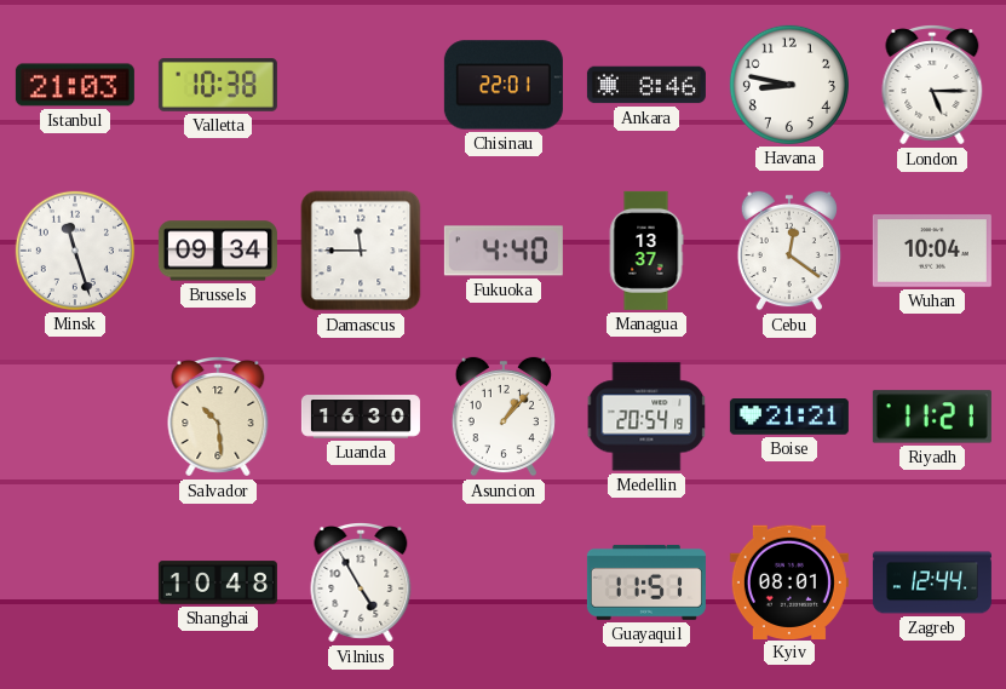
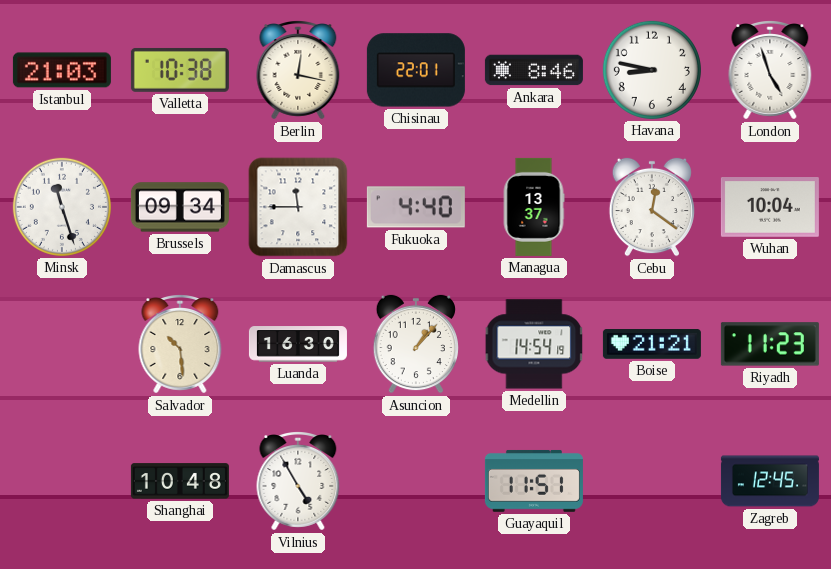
Berlin: none -> 12:17 (298, 70)
London: 5:15 -> 4:57 (770, 70)
Medellin: 20:54 -> 14:54 (534, 344)
Riyadh: 11:21 -> 11:23 (770, 344)
Kyiv: 08:01 -> none (789, 581)
Zagreb: 12:44 -> 12:45 (770, 481)
